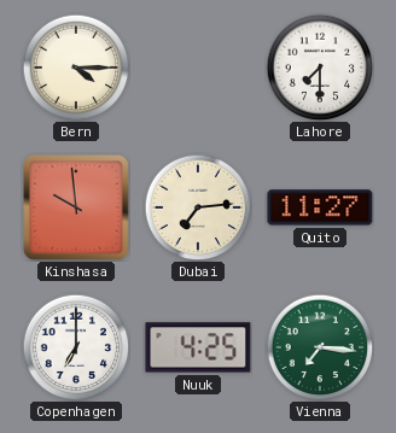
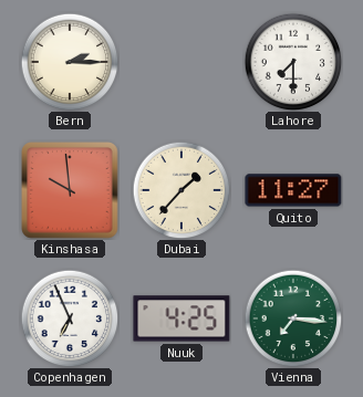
Bern: 4:15 -> 2:15 (70, 62)
Dubai: 7:14 -> 1:37 (181, 190)
Copenhagen: 7:00 -> 6:56 (70, 318)
